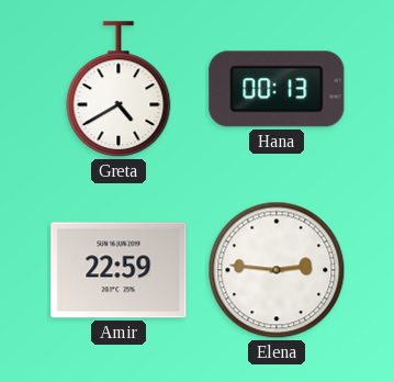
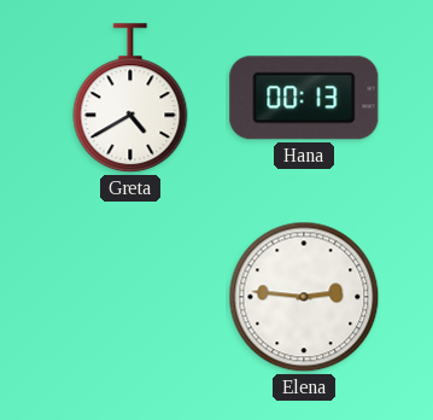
Amir: 22:59 -> none (119, 270)
